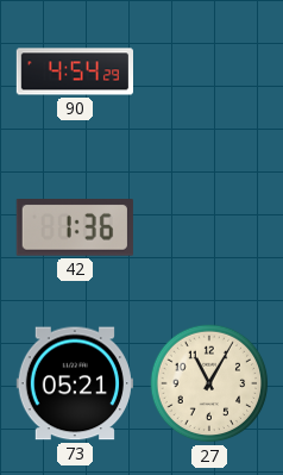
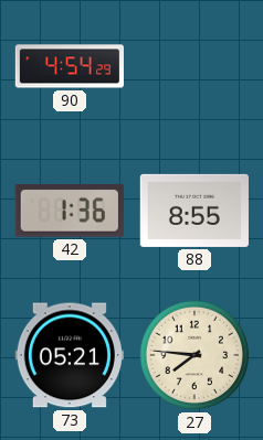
88: none -> 8:55 (193, 211)
27: 11:05 -> 7:46 (194, 355)
